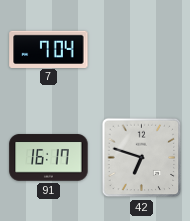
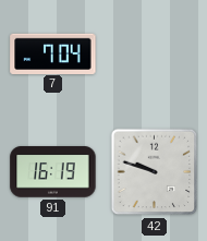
91: 16:17 -> 16:19 (53, 172)
42: 6:48 -> 9:48 (155, 172)
